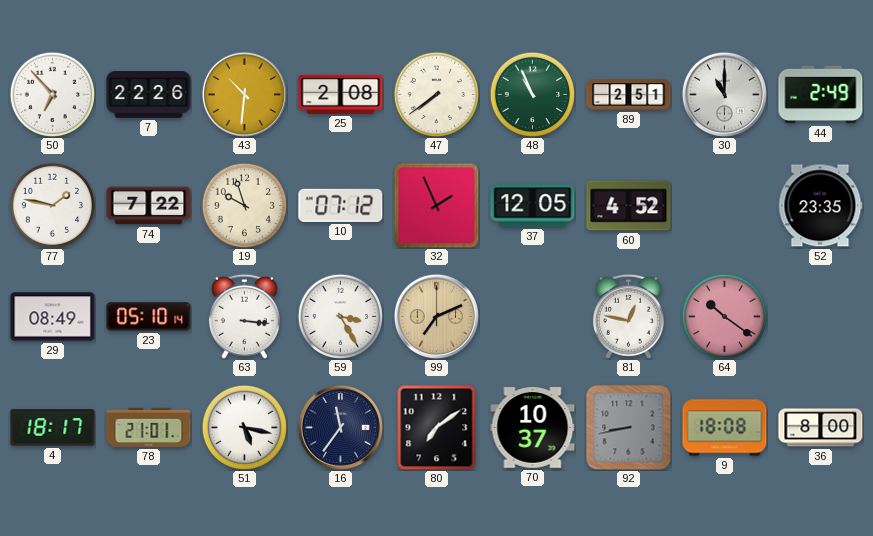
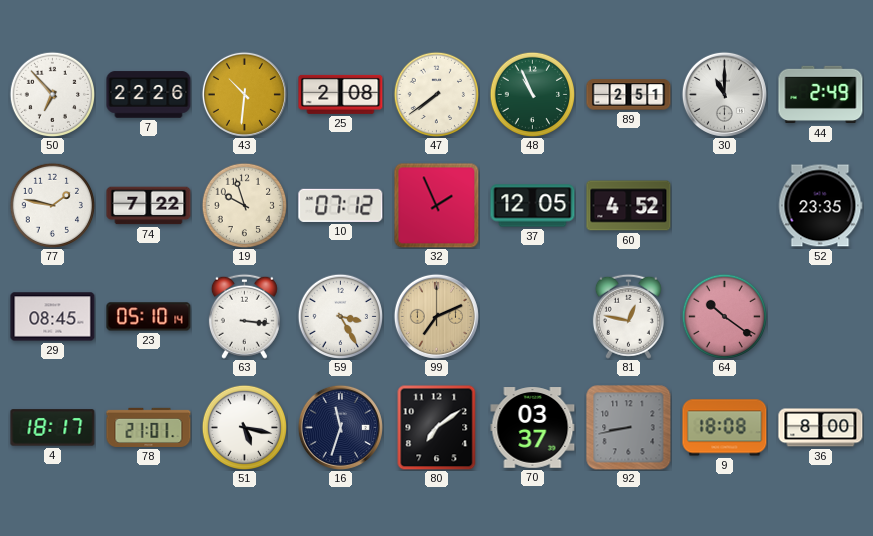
29: 08:49 -> 08:45 (53, 317)
16: 11:36 -> 11:33 (340, 427)
70: 10:37 -> 03:37 (533, 428)
